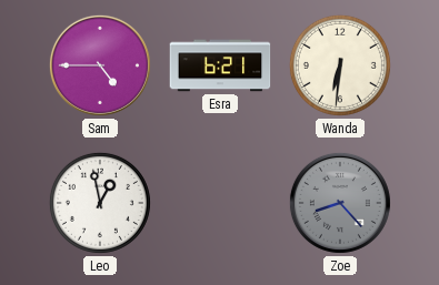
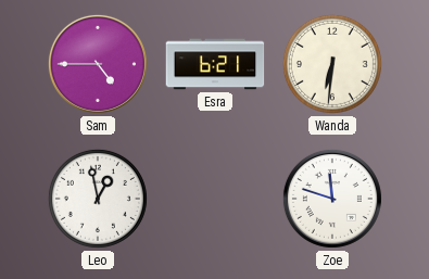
Zoe: 8:23 -> 11:48 (332, 199)
Zoe dial: grey -> white (332, 199)
